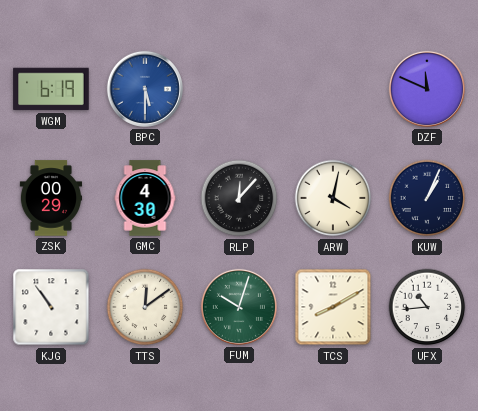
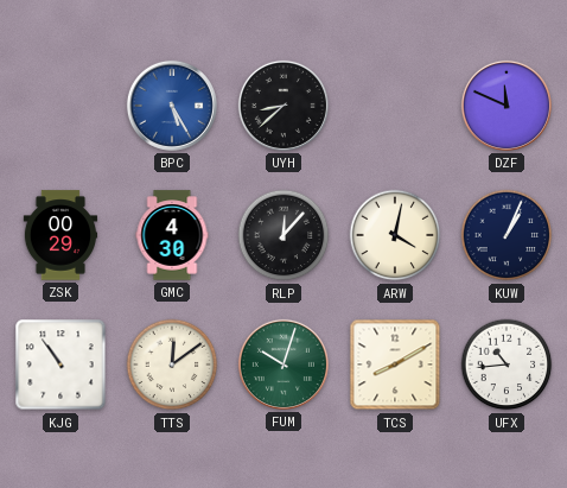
WGM: 6:19 -> none (51, 89)
BPC: 5:30 -> 5:25 (172, 106)
UYH: none -> 8:38 (283, 106)
